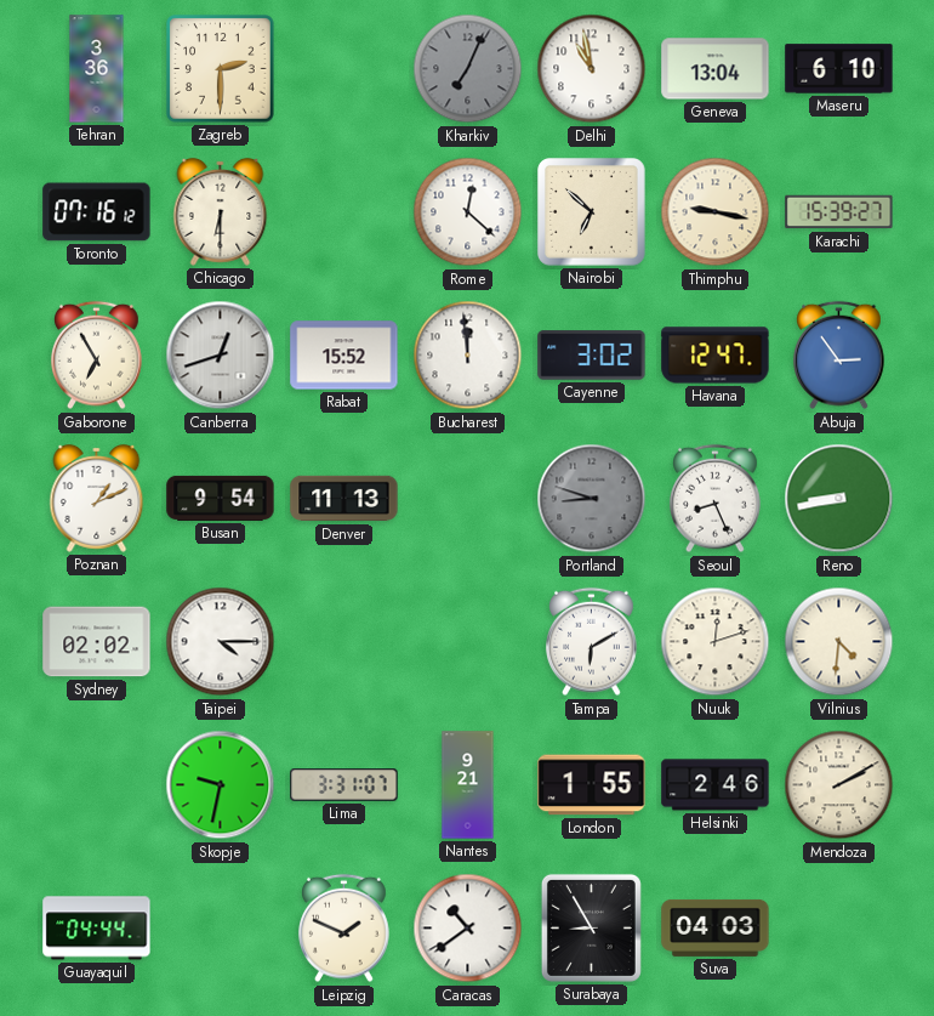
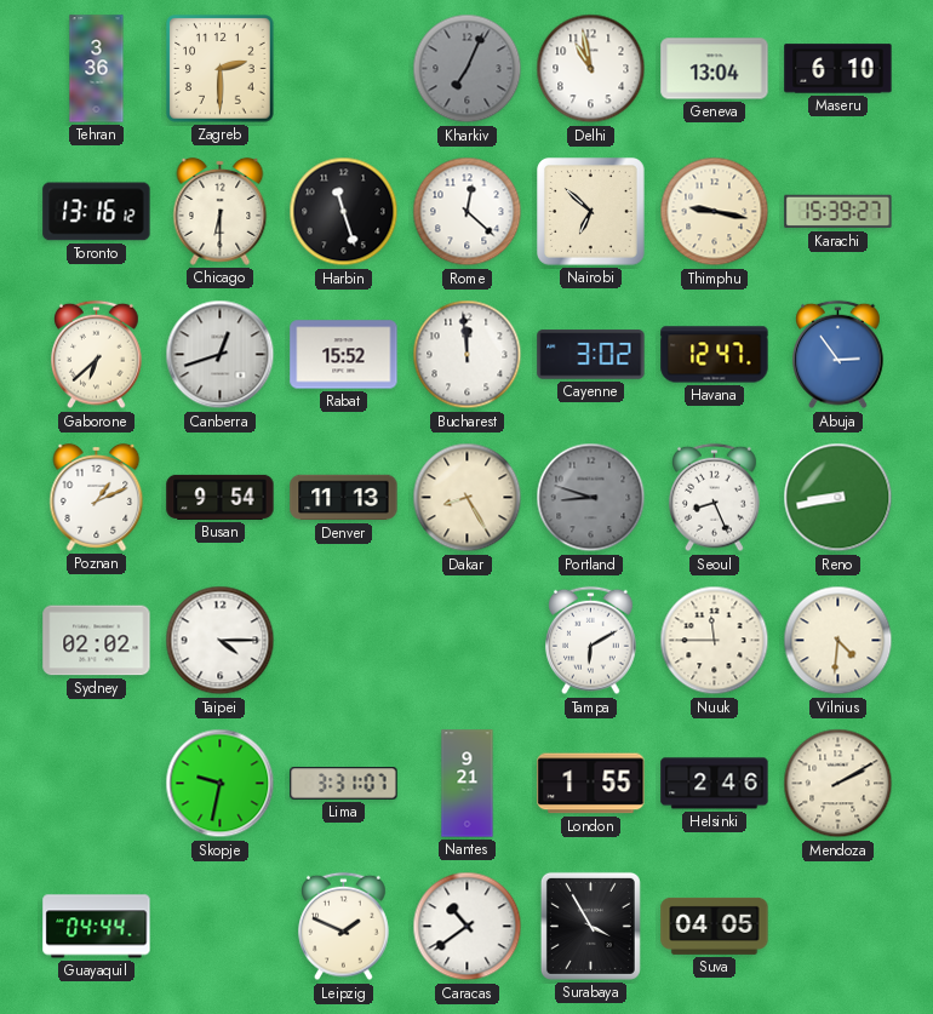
Toronto: 07:16 -> 13:16 (97, 212)
Harbin: none -> 11:27 (344, 212)
Gaborone: 6:55 -> 6:38 (97, 355)
Dakar: none -> 8:25 (468, 498)
Nuuk: 12:12 -> 11:45 (715, 641)
Surabaya: 8:55 -> 3:55 (590, 926)
Suva: 04:03 -> 04:05 (715, 926)
